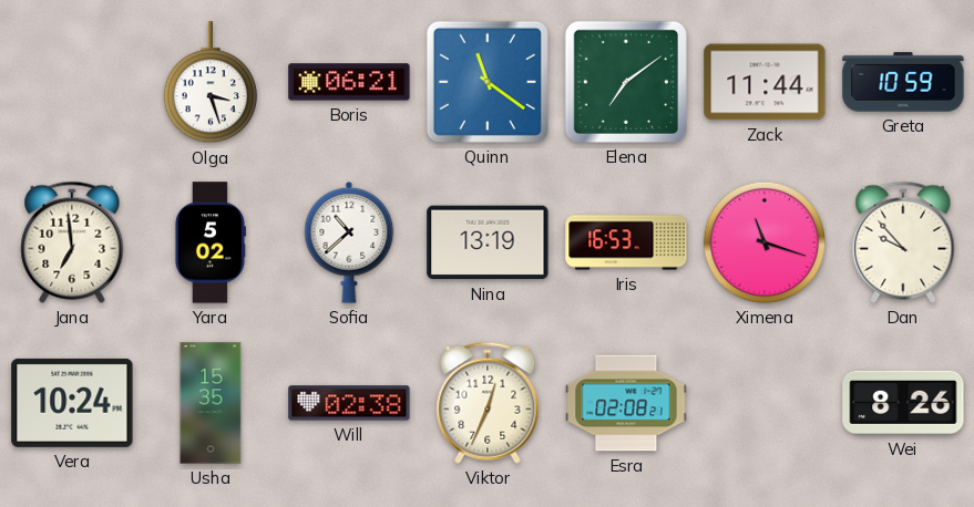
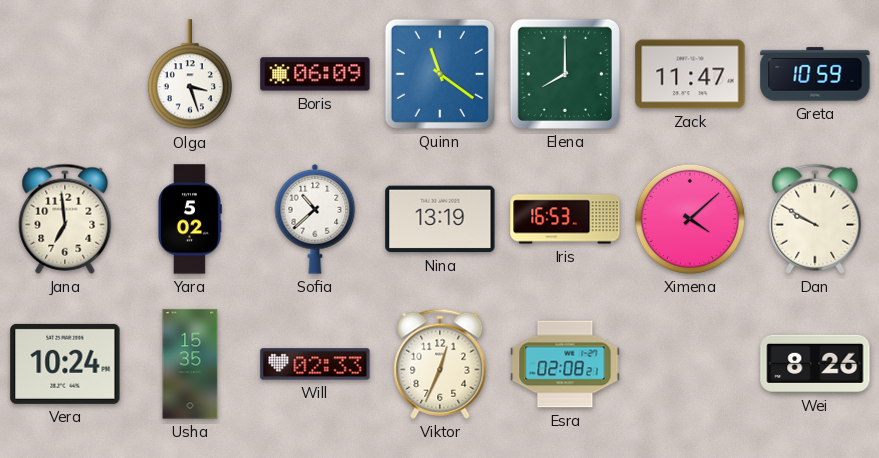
Boris: 06:21 -> 06:09 (315, 74)
Elena: 7:09 -> 8:00 (565, 74)
Zack: 11:44 -> 11:47 (690, 74)
Ximena: 11:18 -> 4:08 (690, 219)
Dan: 9:53 -> 9:50 (815, 219)
Will: 02:38 -> 02:33 (315, 364)
